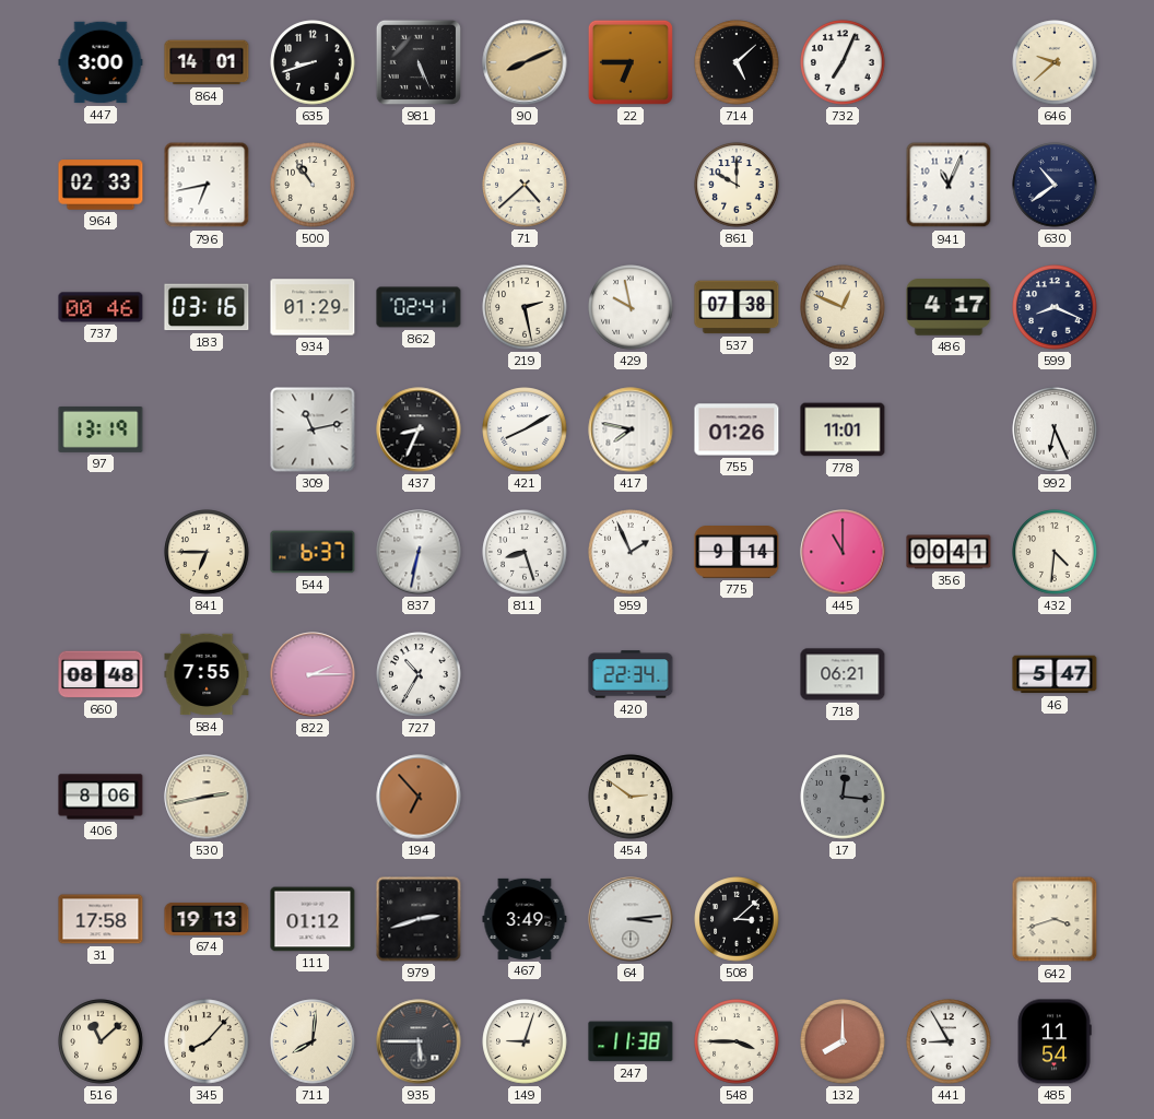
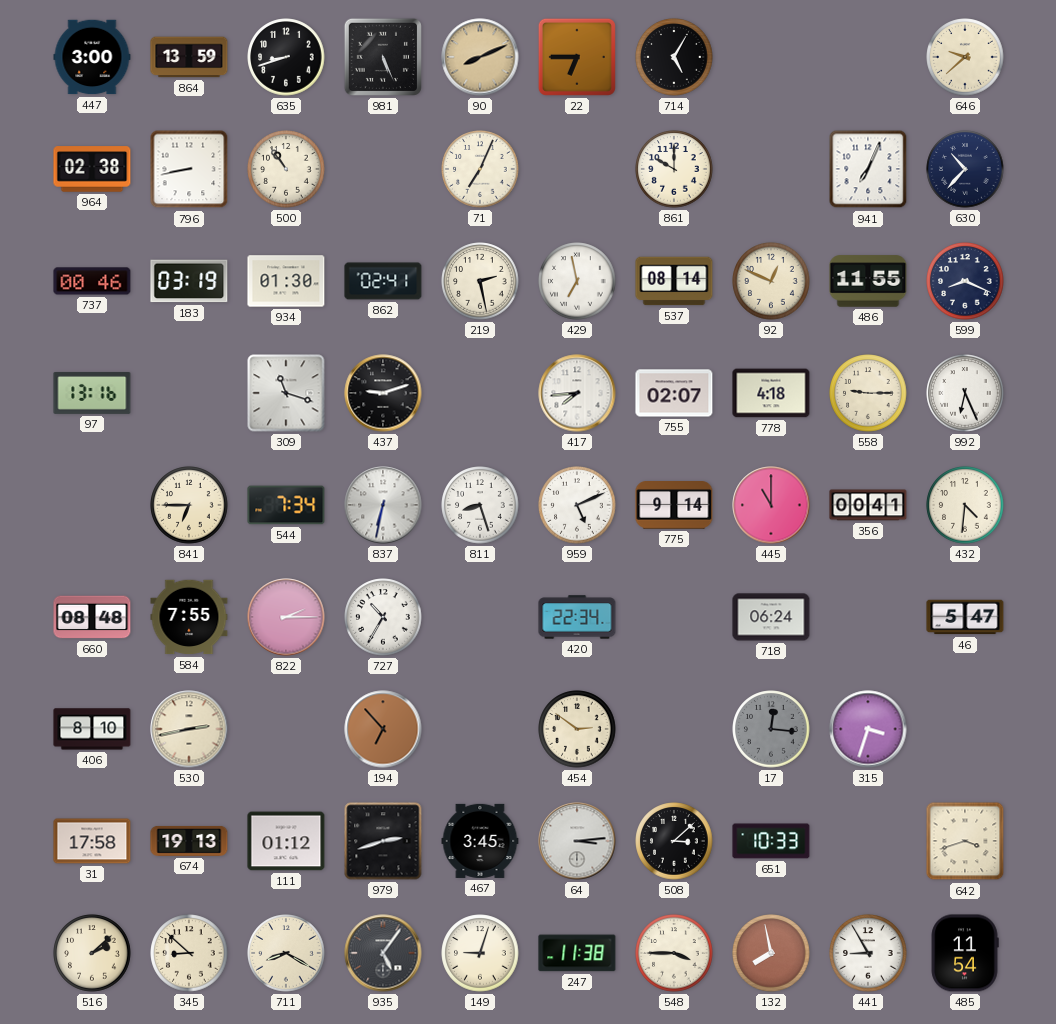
864: 14:01 -> 13:59 (189, 57)
714: 5:08 -> 5:05 (674, 57)
732: 7:04 -> none (843, 62)
964: 02:33 -> 02:38 (92, 169)
796: 6:43 -> 8:43 (189, 169)
71: 4:38 -> 7:04 (480, 169)
941: 11:04 -> 7:04 (868, 169)
630: 10:39 -> 10:37 (965, 169)
183: 03:16 -> 03:19 (189, 281)
934: 01:29 -> 01:30 (286, 281)
429: 9:58 -> 6:58 (577, 281)
537: 07:38 -> 08:14 (674, 281)
486: 4:17 -> 11:55 (868, 281)
97: 13:19 -> 13:16 (92, 393)
309: 11:13 -> 11:18 (286, 393)
437: 8:34 -> 9:12 (383, 393)
421: 8:10 -> none (525, 429)
417: 7:47 -> 7:44 (577, 393)
755: 01:26 -> 02:07 (674, 393)
778: 11:01 -> 4:18 (771, 393)
558: none -> 9:15 (868, 393)
544: 6:37 -> 7:34 (286, 505)
959: 1:56 -> 5:11 (577, 505)
718: 06:21 -> 06:24 (771, 617)
406: 8:06 -> 8:10 (92, 729)
315: none -> 3:33 (868, 729)
467: 3:49 -> 3:45 (480, 841)
651: none -> 10:33 (771, 841)
516: 11:08 -> 2:08 (92, 953)
345: 8:07 -> 8:52 (189, 953)
711: 8:01 -> 8:20 (286, 953)
935: 5:45 -> 5:06 (383, 953)
132: 8:00 -> 7:58 (771, 953)
